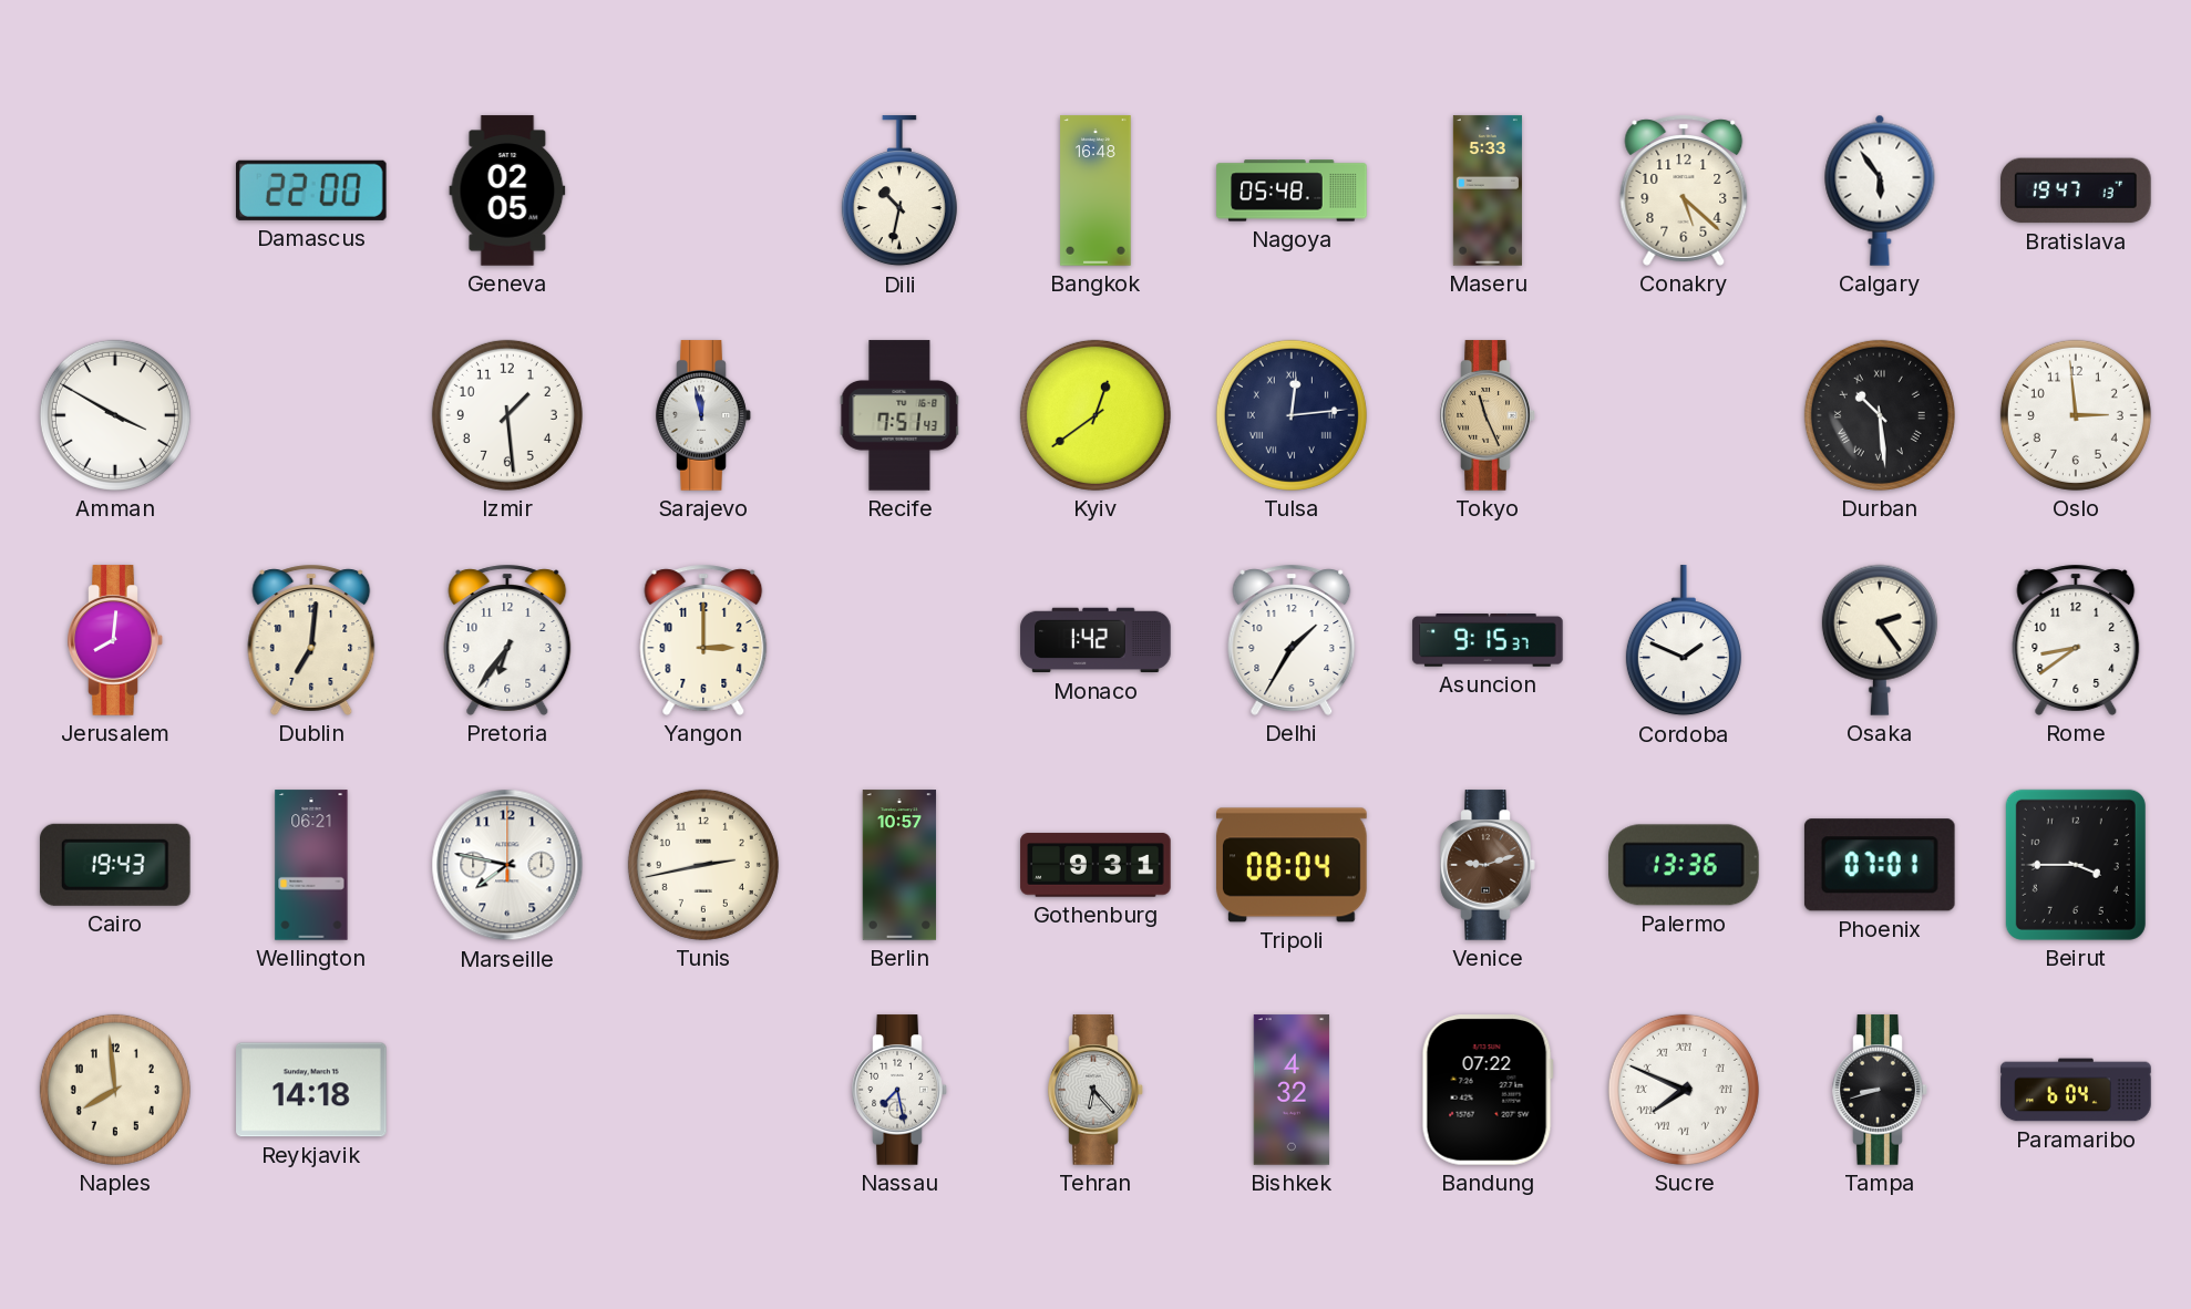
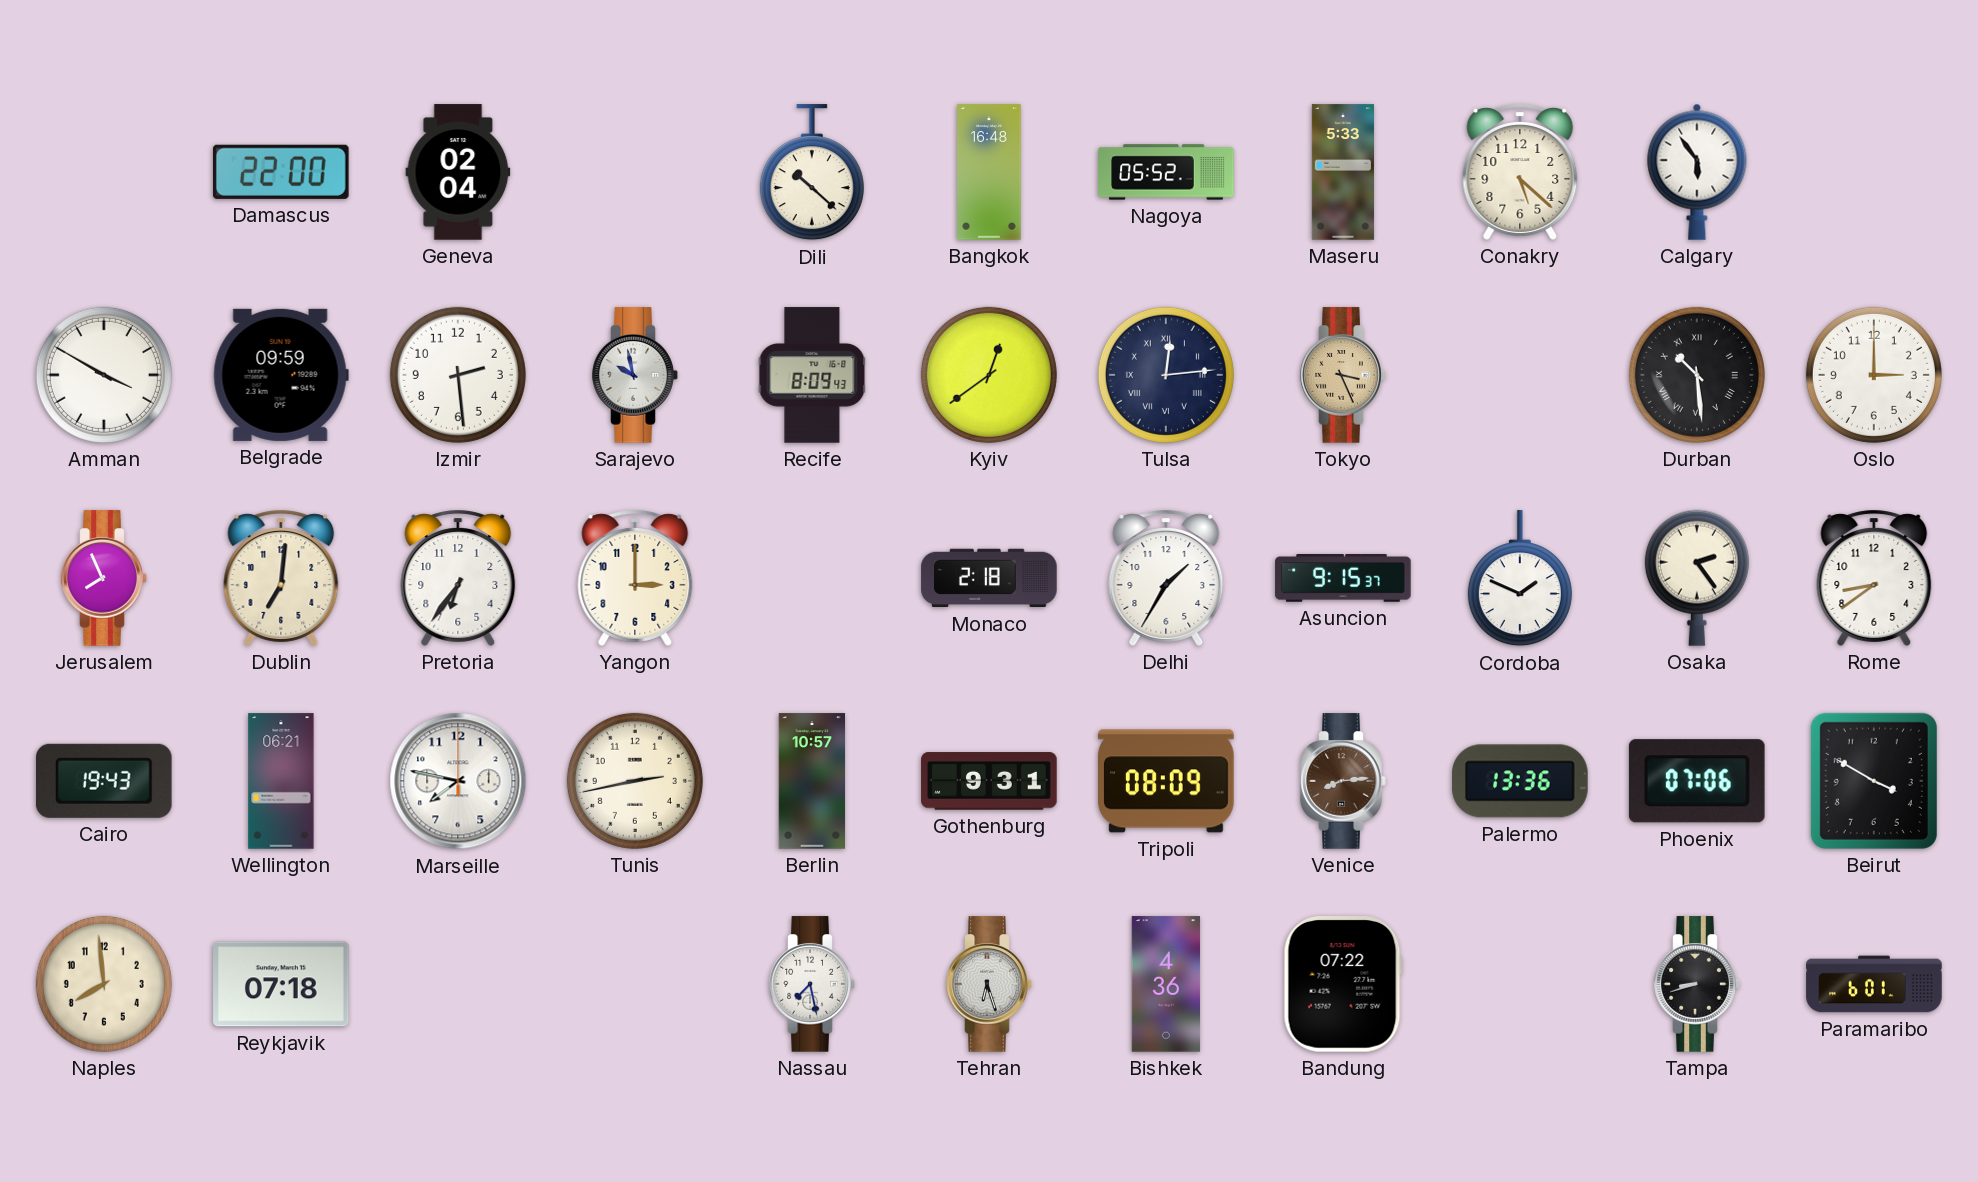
Geneva: 02:05 -> 02:04 (458, 172)
Dili: 10:32 -> 10:22 (812, 173)
Nagoya: 05:48 -> 05:52 (1166, 172)
Bratislava: 19:47 -> none (2076, 190)
Belgrade: none -> 09:59 (281, 375)
Izmir: 1:29 -> 2:29 (458, 375)
Sarajevo: 11:58 -> 9:58 (635, 375)
Recife: 7:51 -> 8:09 (812, 375)
Tokyo: 11:26 -> 3:26 (1343, 375)
Oslo: 2:59 -> 3:00 (1874, 375)
Jerusalem: 8:01 -> 7:56 (104, 578)
Monaco: 1:42 -> 2:18 (989, 578)
Tripoli: 08:04 -> 08:09 (1166, 781)
Venice: 9:12 -> 8:14 (1343, 781)
Phoenix: 07:01 -> 07:06 (1697, 781)
Beirut: 3:45 -> 3:50 (1874, 781)
Reykjavik: 14:18 -> 07:18 (281, 984)
Tehran: 6:23 -> 6:27 (989, 984)
Bishkek: 4:32 -> 4:36 (1166, 984)
Sucre: 7:49 -> none (1684, 1090)
Paramaribo: 6:04 -> 6:01 (1874, 984)
